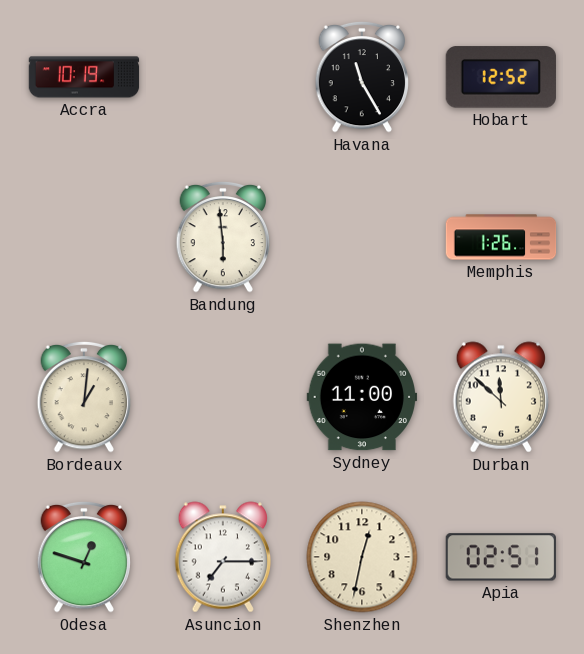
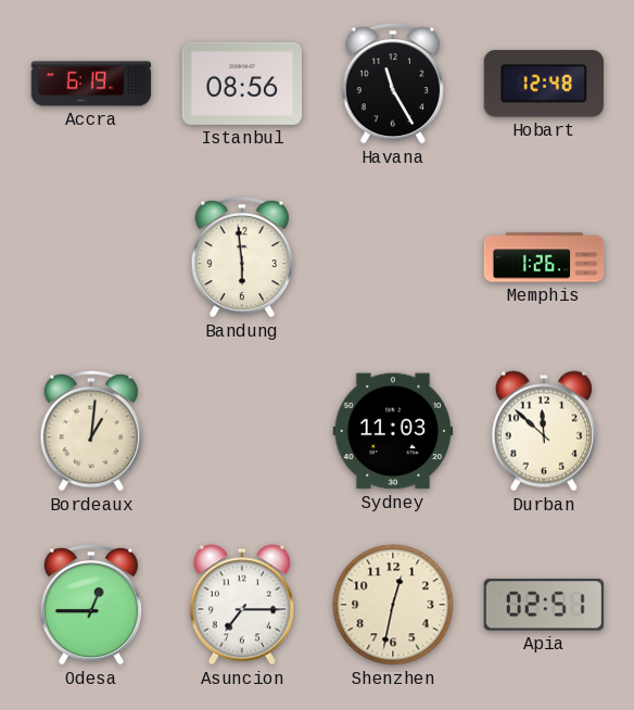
Accra: 10:19 -> 6:19 (91, 84)
Istanbul: none -> 08:56 (242, 84)
Hobart: 12:52 -> 12:48 (544, 84)
Sydney: 11:00 -> 11:03 (393, 431)
Odesa: 12:48 -> 12:45 (91, 605)
